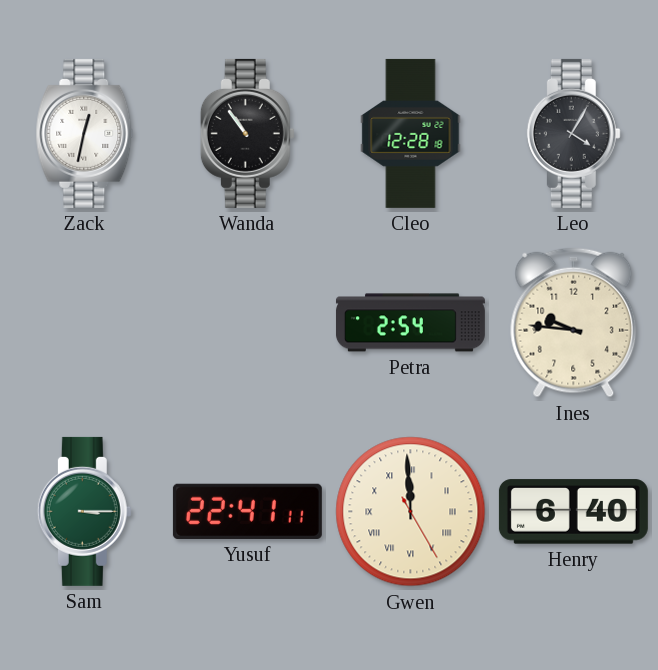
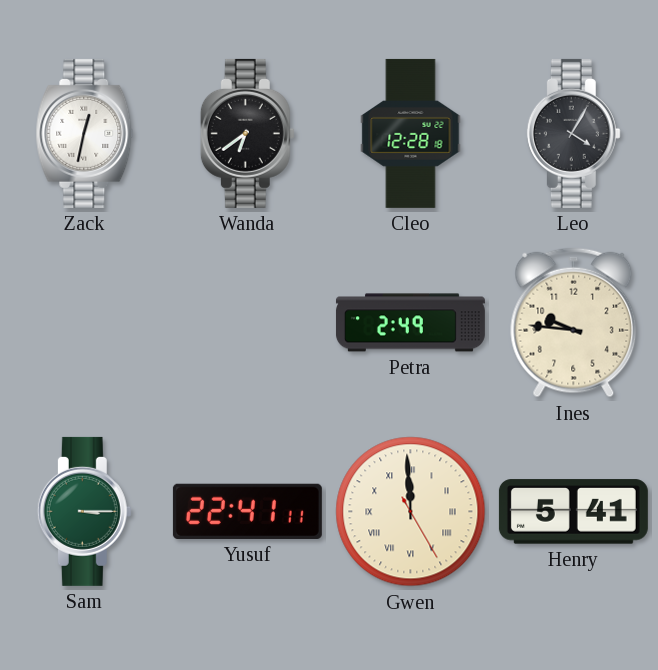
Wanda: 10:54 -> 6:39 (247, 133)
Petra: 2:54 -> 2:49 (410, 323)
Henry: 6:40 -> 5:41 (573, 512)
